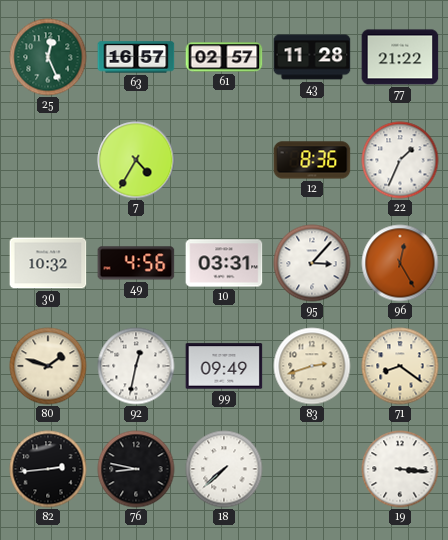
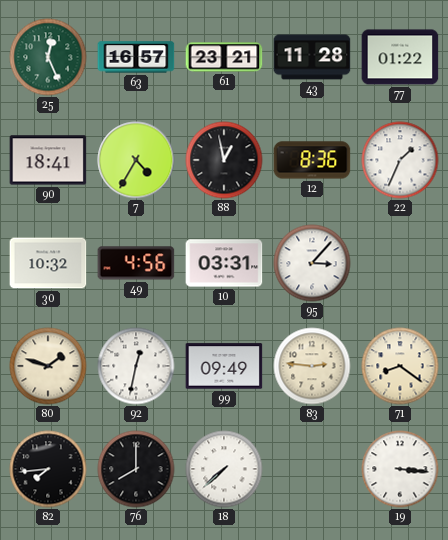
61: 02:57 -> 23:21 (224, 57)
77: 21:22 -> 01:22 (400, 57)
90: none -> 18:41 (48, 160)
88: none -> 12:58 (224, 160)
96: 12:25 -> none (400, 263)
83: 2:42 -> 2:46 (312, 366)
82: 2:44 -> 7:44 (48, 469)
76: 8:47 -> 8:00 (136, 469)
